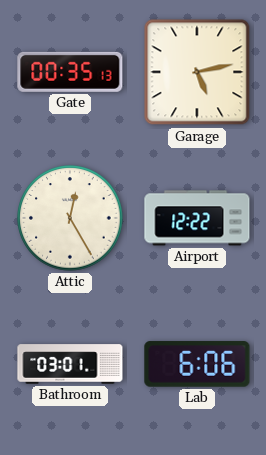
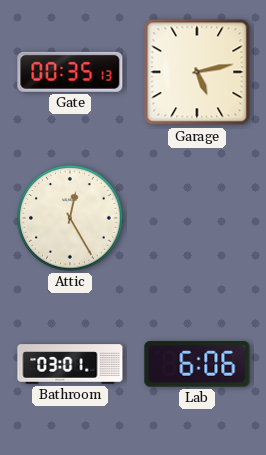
Airport: 12:22 -> none (197, 218)
